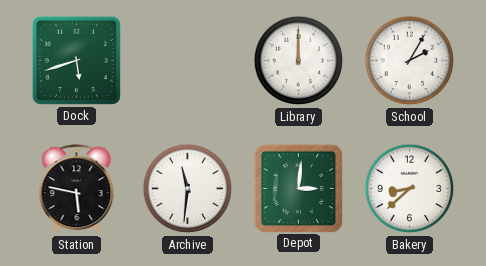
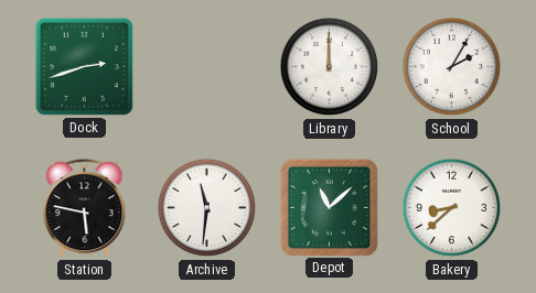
Dock: 5:42 -> 2:42 (84, 66)
Depot: 3:01 -> 11:08 (329, 207)
